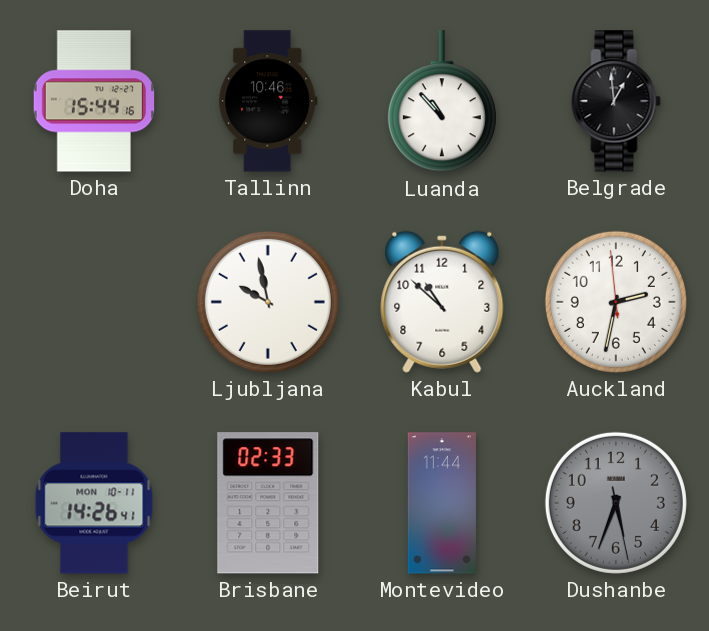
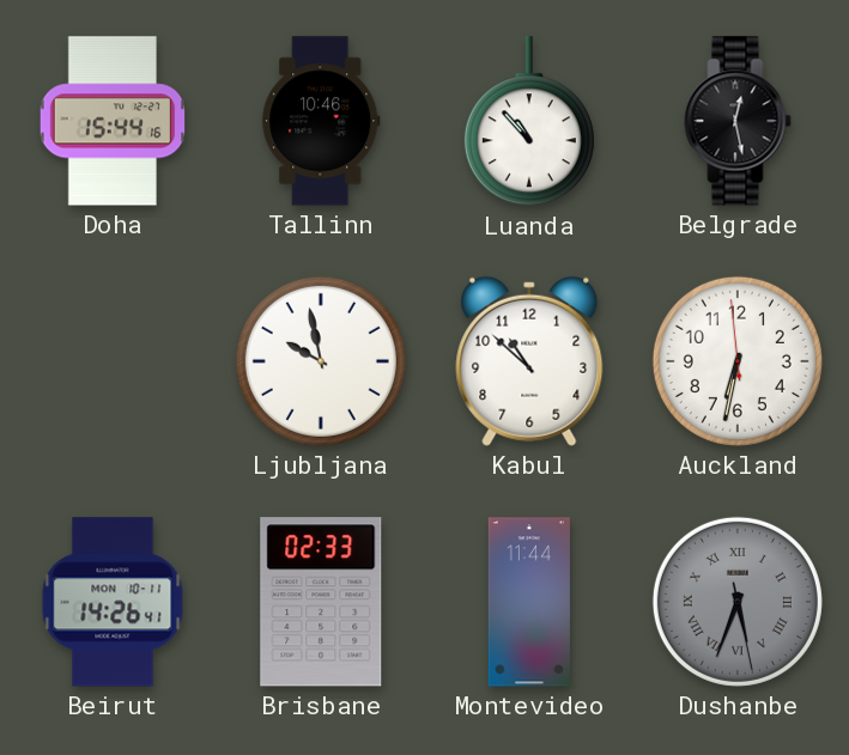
Belgrade: 12:59 -> 12:28 (738, 121)
Auckland: 2:31 -> 6:31 (738, 361)
Dushanbe numerals: Arabic -> Roman (738, 602)
